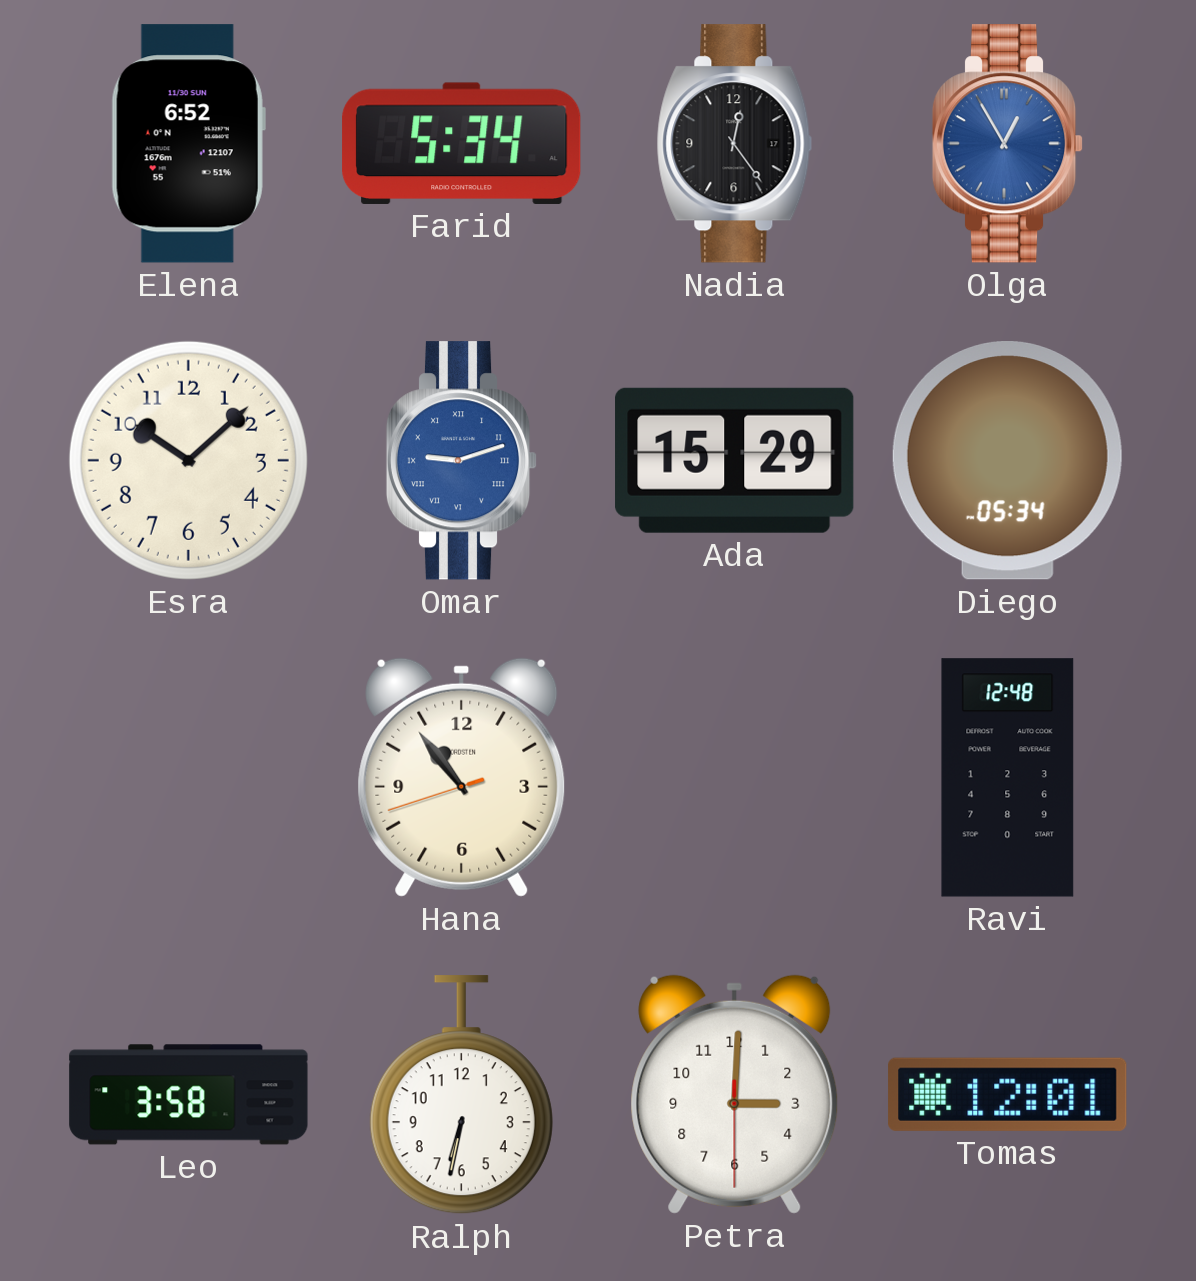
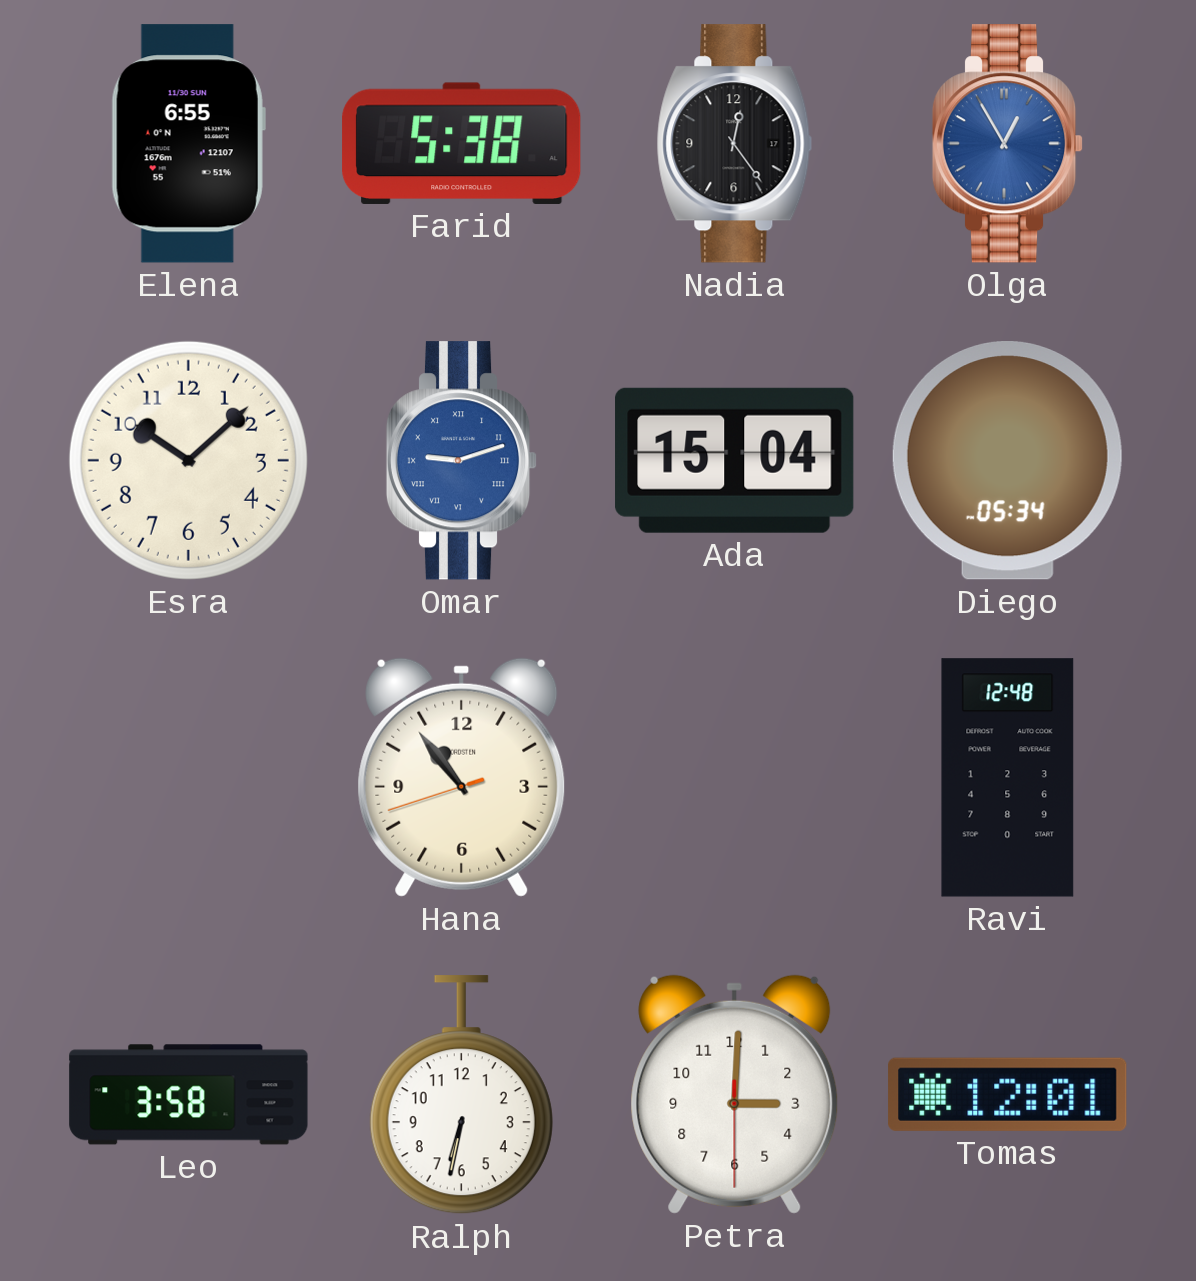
Elena: 6:52 -> 6:55 (188, 144)
Farid: 5:34 -> 5:38 (462, 143)
Ada: 15:29 -> 15:04 (735, 460)
